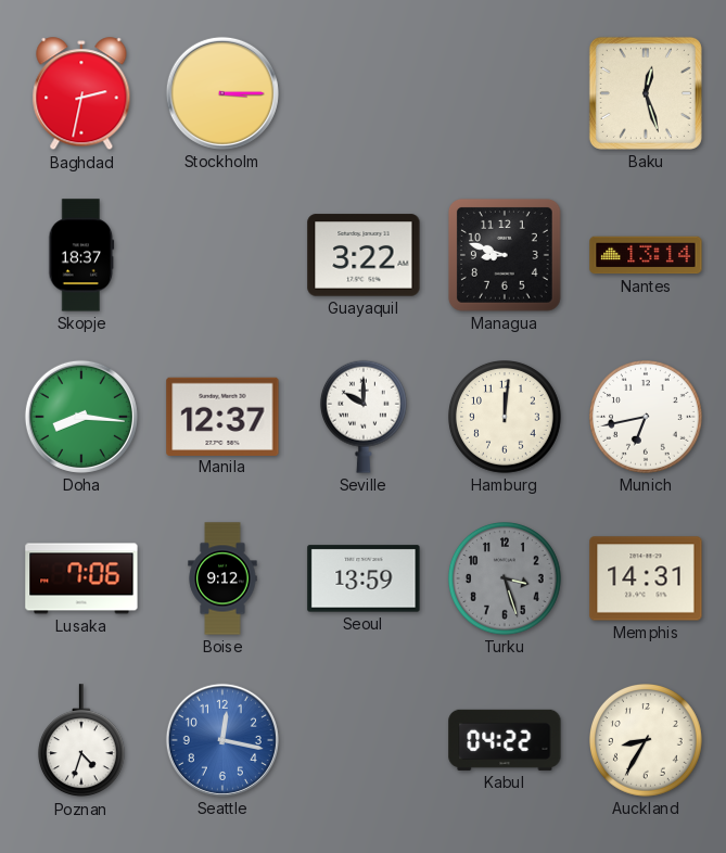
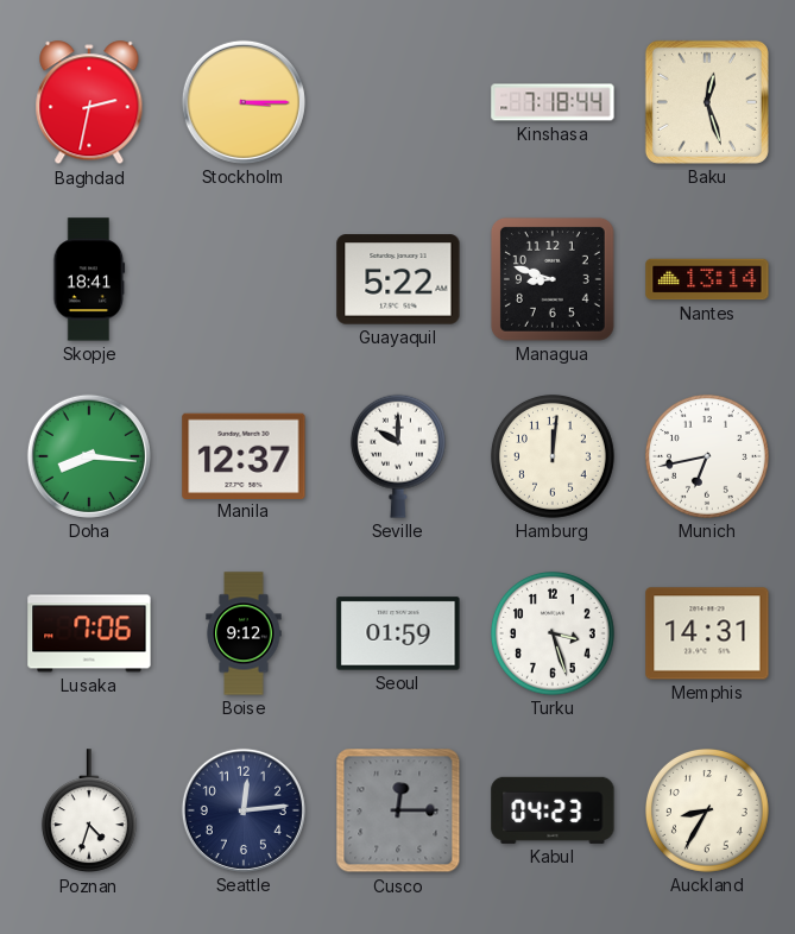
Kinshasa: none -> 7:18 (553, 102)
Skopje: 18:37 -> 18:41 (89, 279)
Guayaquil: 3:22 -> 5:22 (398, 279)
Seoul: 13:59 -> 01:59 (398, 633)
Turku dial: grey -> white (554, 635)
Seattle: 12:17 -> 12:14 (244, 810)
Seattle dial: blue -> navy (244, 810)
Cusco: none -> 12:15 (398, 810)
Kabul: 04:22 -> 04:23 (553, 810)
